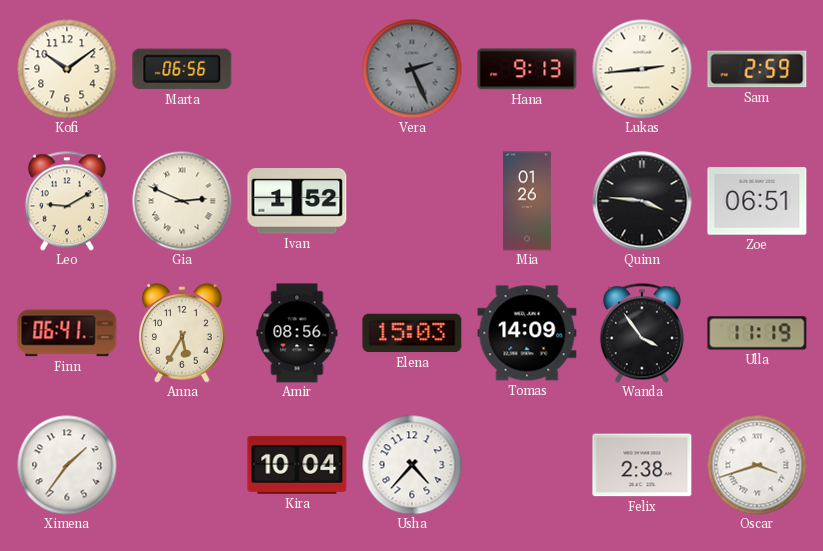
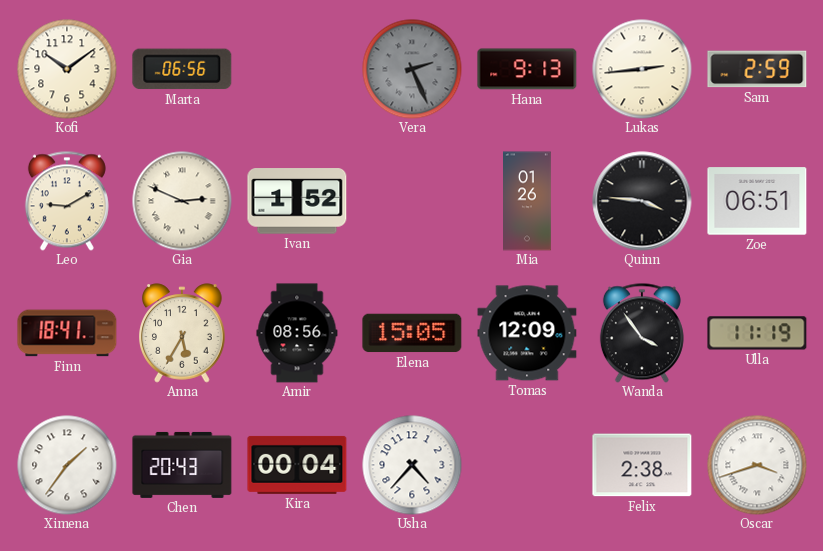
Finn: 06:41 -> 18:41 (67, 333)
Elena: 15:03 -> 15:05 (412, 333)
Tomas: 14:09 -> 12:09 (527, 333)
Chen: none -> 20:43 (182, 465)
Kira: 10:04 -> 00:04 (297, 465)
